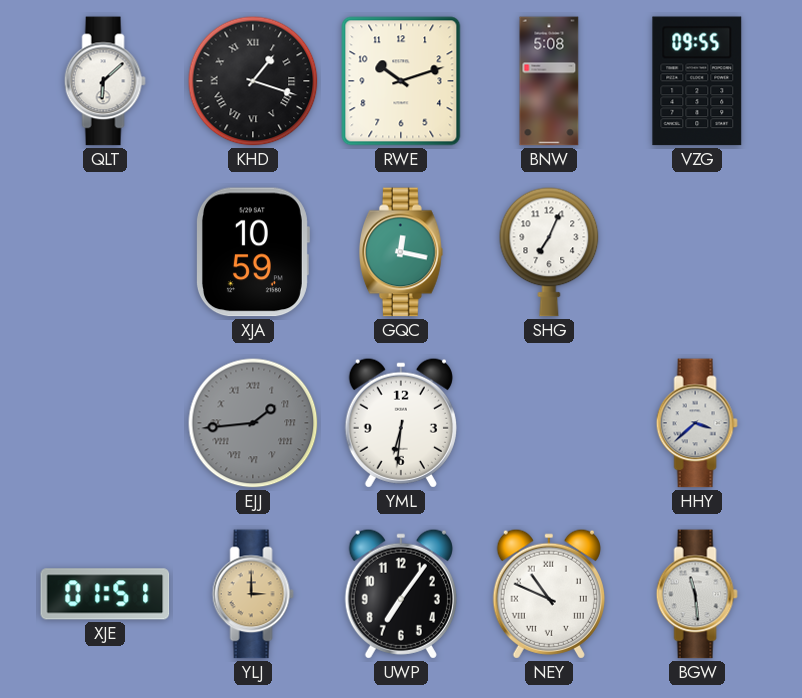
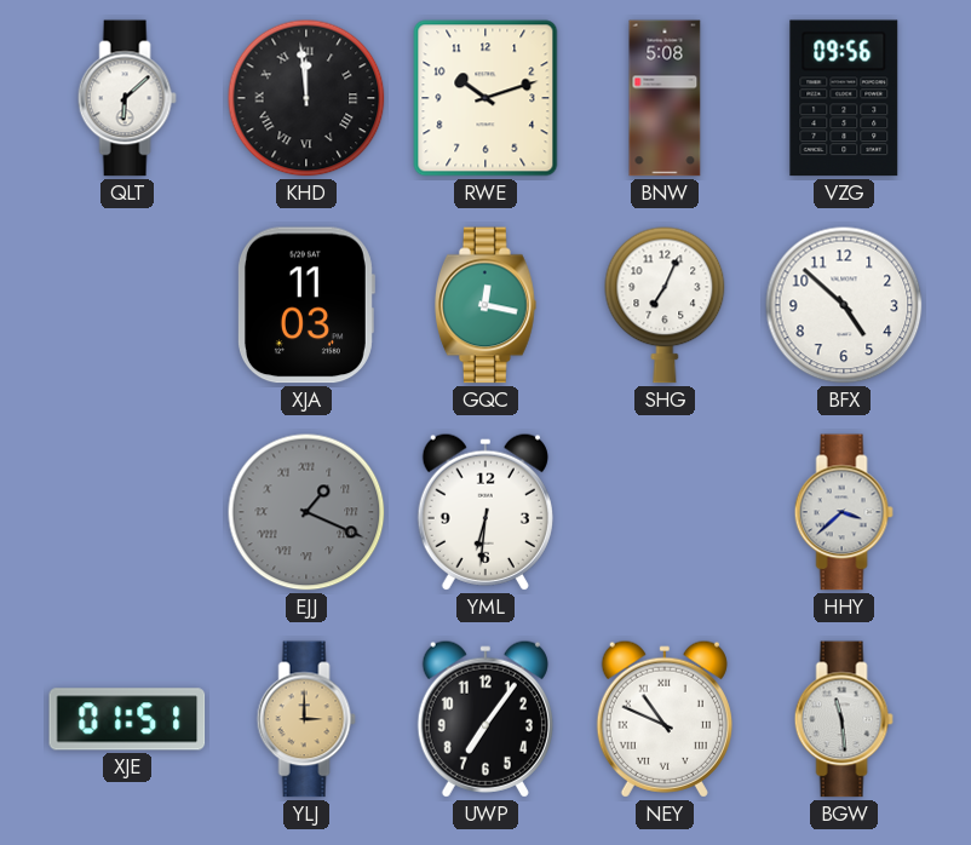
KHD: 1:18 -> 11:59 (306, 98)
VZG: 09:55 -> 09:56 (844, 98)
XJA: 10:59 -> 11:03 (305, 305)
BFX: none -> 4:52 (844, 305)
EJJ: 1:44 -> 1:19 (306, 512)
